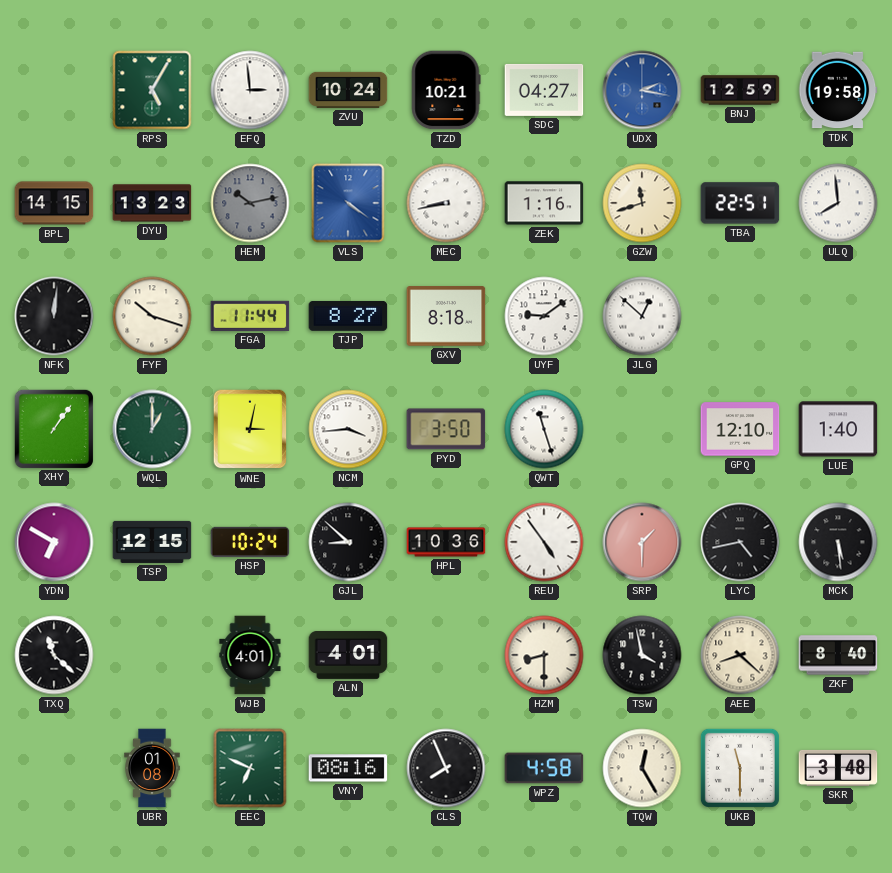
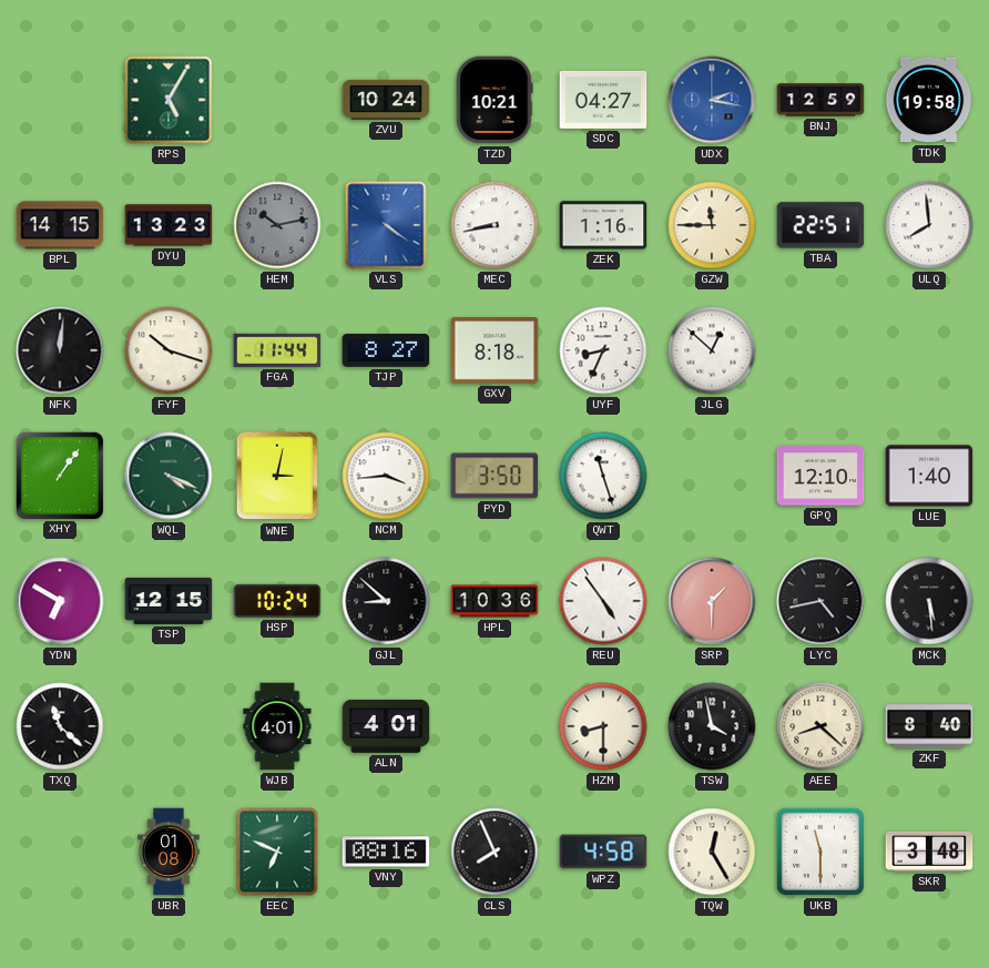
EFQ: 2:59 -> none (250, 90)
GZW: 11:42 -> 11:45 (712, 225)
UYF: 9:09 -> 8:34 (603, 350)
WQL: 1:00 -> 4:19 (169, 476)
